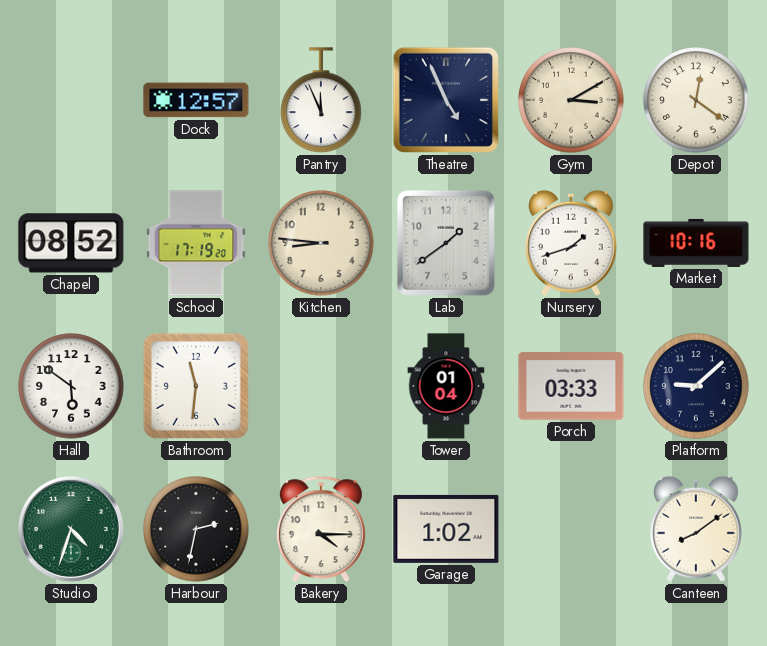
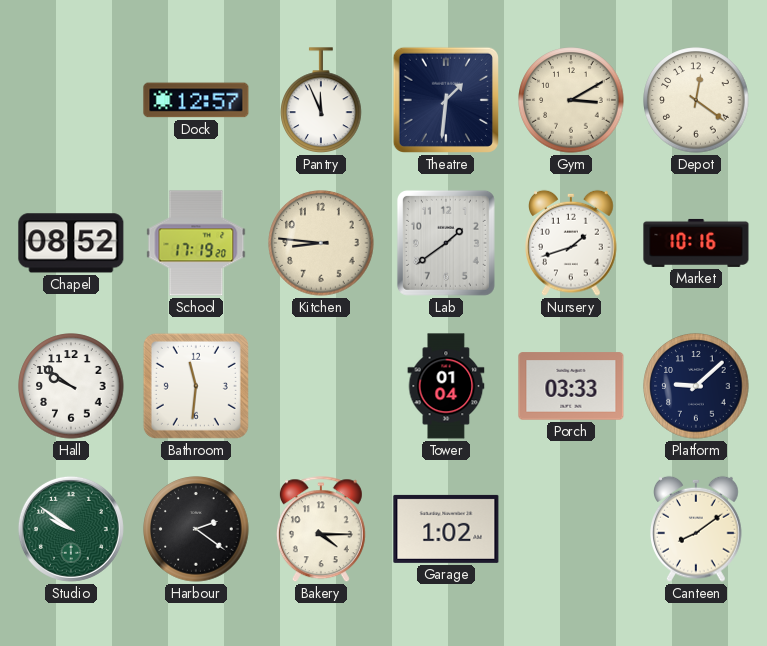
Theatre: 4:56 -> 1:31 (446, 100)
Hall: 5:51 -> 9:51 (71, 386)
Studio: 4:33 -> 9:51 (71, 529)
Harbour: 2:32 -> 2:21 (196, 529)
